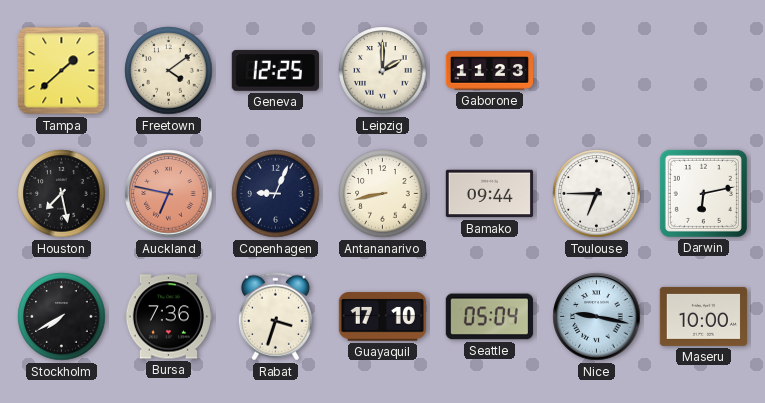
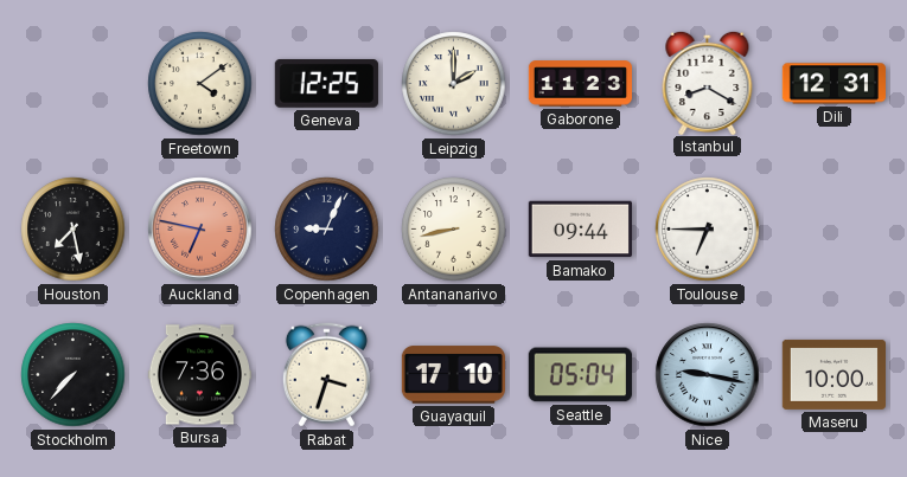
Tampa: 1:38 -> none (62, 71)
Istanbul: none -> 8:20 (708, 82)
Dili: none -> 12:31 (833, 84)
Darwin: 6:13 -> none (703, 193)
Stockholm: 7:40 -> 7:37 (74, 375)
